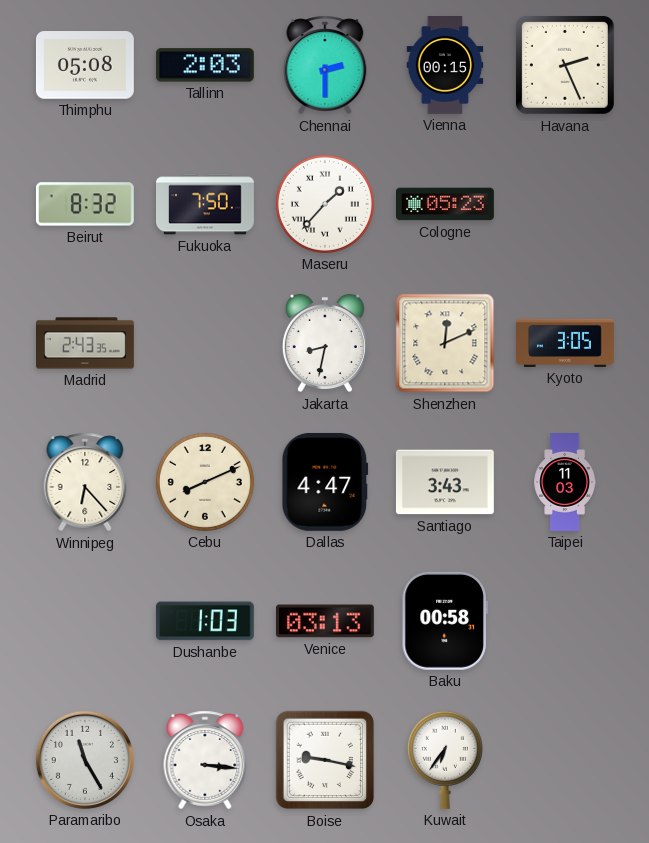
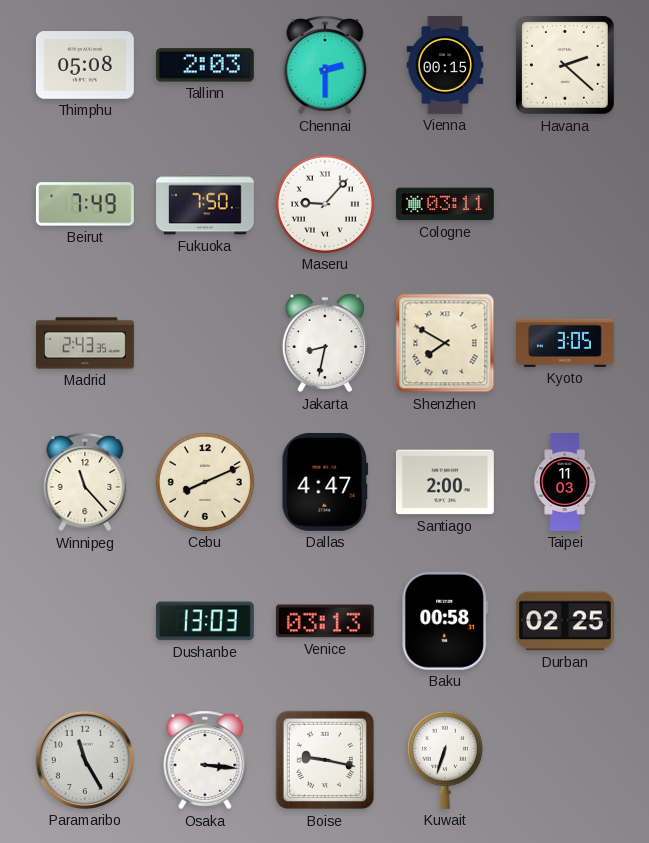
Havana: 2:26 -> 2:22 (565, 65)
Beirut: 8:32 -> 7:49 (85, 204)
Maseru: 1:37 -> 9:07 (325, 204)
Cologne: 05:23 -> 03:11 (446, 204)
Shenzhen: 12:11 -> 7:50 (445, 343)
Winnipeg: 6:23 -> 11:23 (85, 482)
Santiago: 3:43 -> 2:00 (445, 482)
Dushanbe: 1:03 -> 13:03 (205, 621)
Durban: none -> 02:25 (565, 621)
Kuwait: 6:36 -> 6:33 (445, 760)
